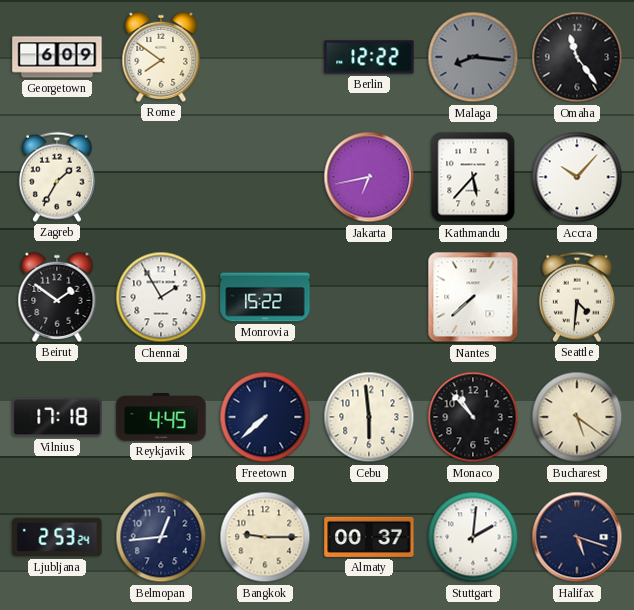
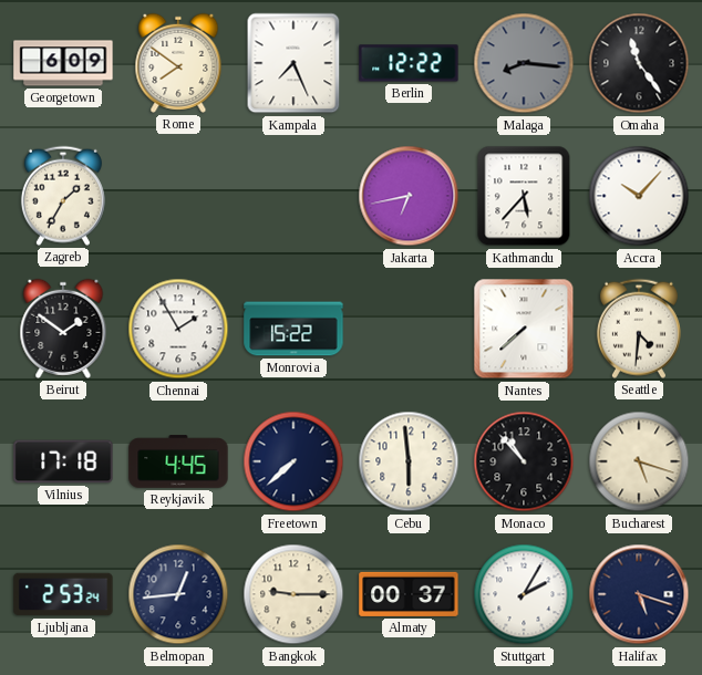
Kampala: none -> 7:26 (293, 63)
Bucharest: 5:21 -> 5:18 (639, 461)
Stuttgart: 2:01 -> 2:05 (524, 594)
